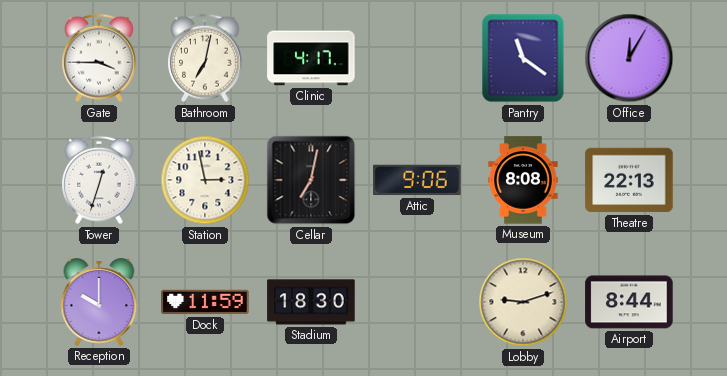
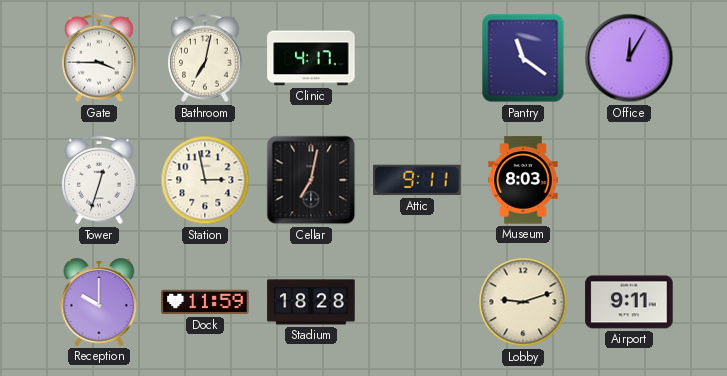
Attic: 9:06 -> 9:11 (417, 180)
Museum: 8:08 -> 8:03 (523, 180)
Theatre: 22:13 -> none (629, 180)
Stadium: 18:30 -> 18:28 (311, 302)
Airport: 8:44 -> 9:11 (629, 302)
